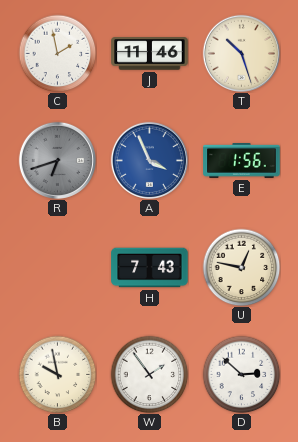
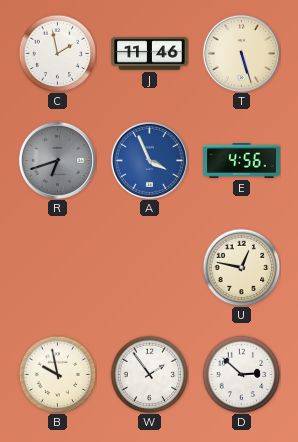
T: 10:27 -> 5:27 (241, 53)
E: 1:56 -> 4:56 (242, 161)
H: 7:43 -> none (150, 268)
